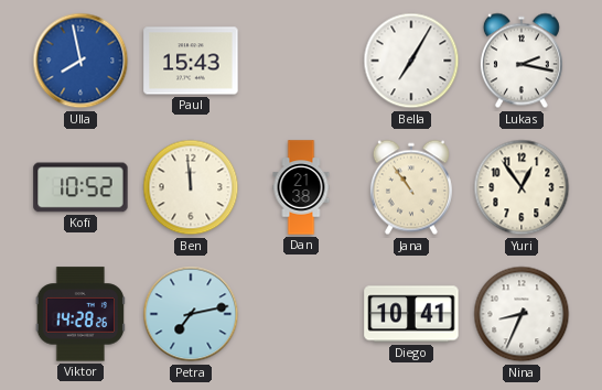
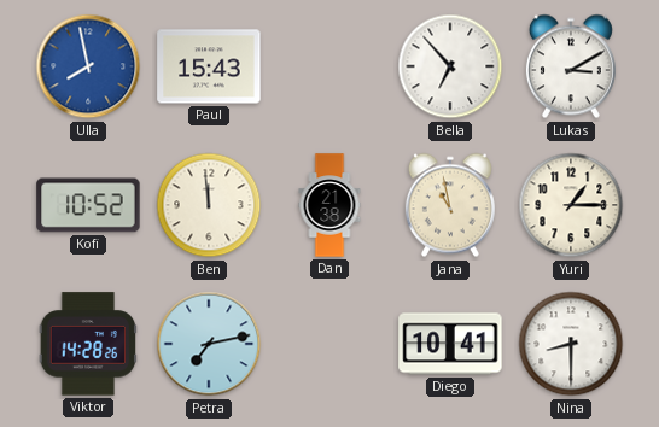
Bella: 7:05 -> 6:53 (450, 66)
Lukas: 2:17 -> 3:10 (571, 66)
Jana: 10:54 -> 10:58 (450, 205)
Yuri: 12:54 -> 1:15 (571, 205)
Nina: 8:34 -> 8:30 (571, 344)
